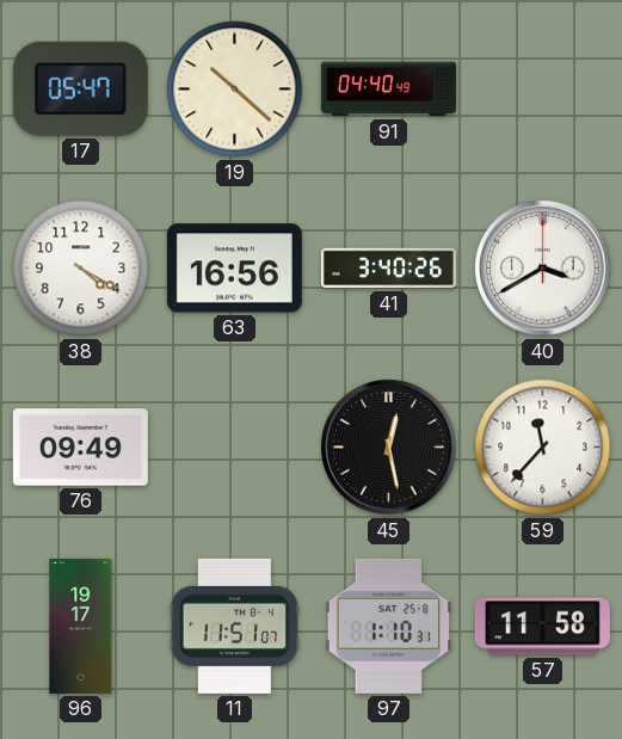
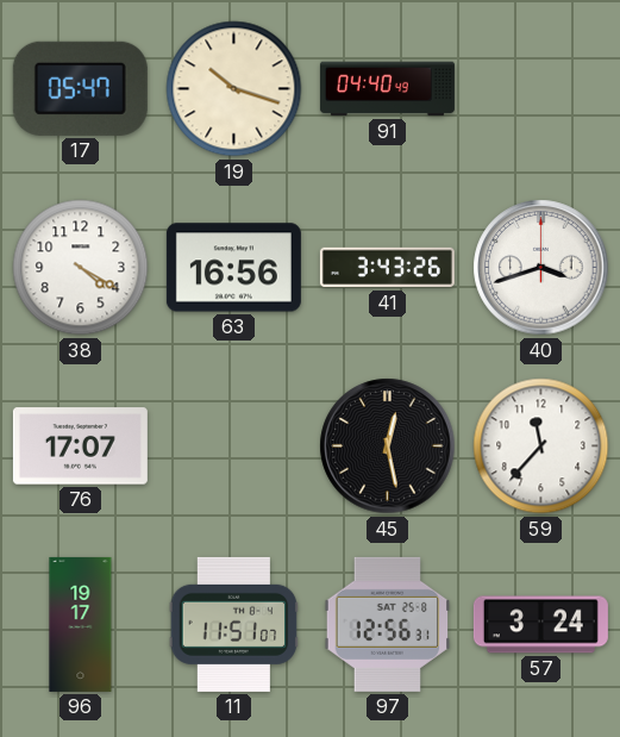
19: 10:22 -> 10:18 (234, 89)
41: 3:40 -> 3:43 (387, 268)
40: 3:40 -> 3:42 (541, 268)
76: 09:49 -> 17:07 (80, 446)
97: 1:10 -> 12:56 (388, 624)
57: 11:58 -> 3:24 (540, 625)
